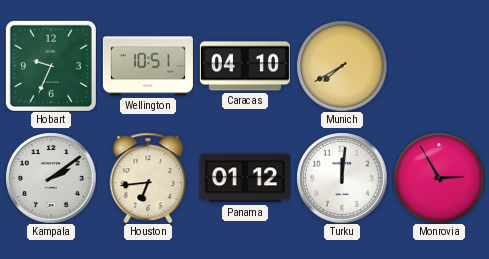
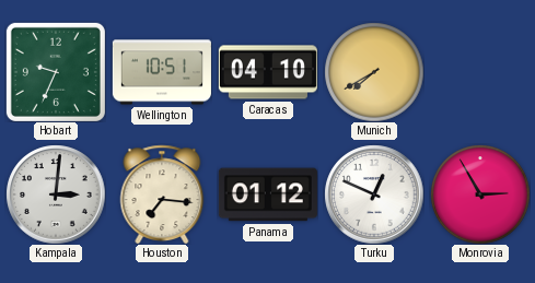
Kampala: 2:09 -> 3:01 (56, 194)
Houston: 6:44 -> 7:16 (162, 194)
Turku: 12:01 -> 12:49 (374, 194)
